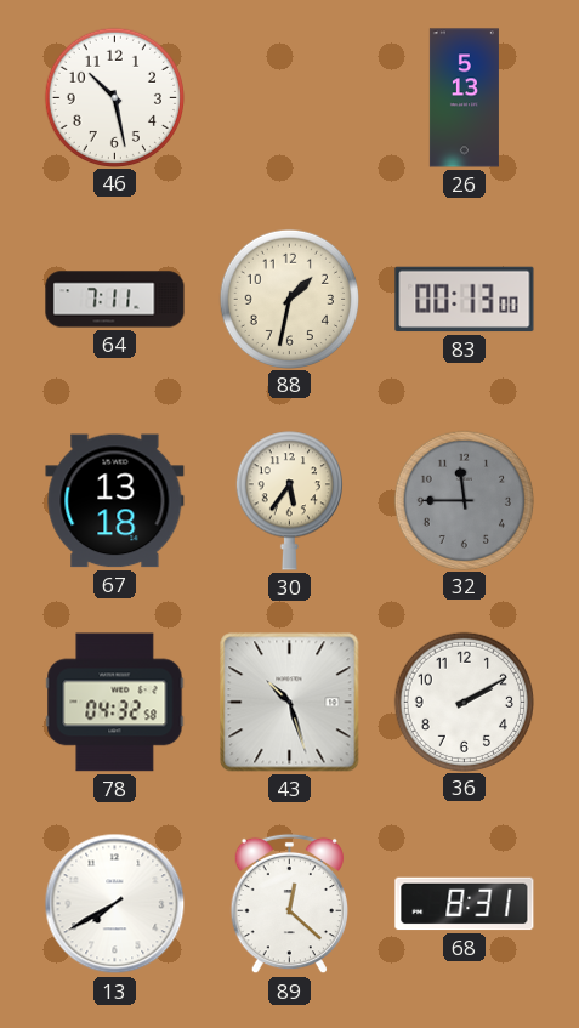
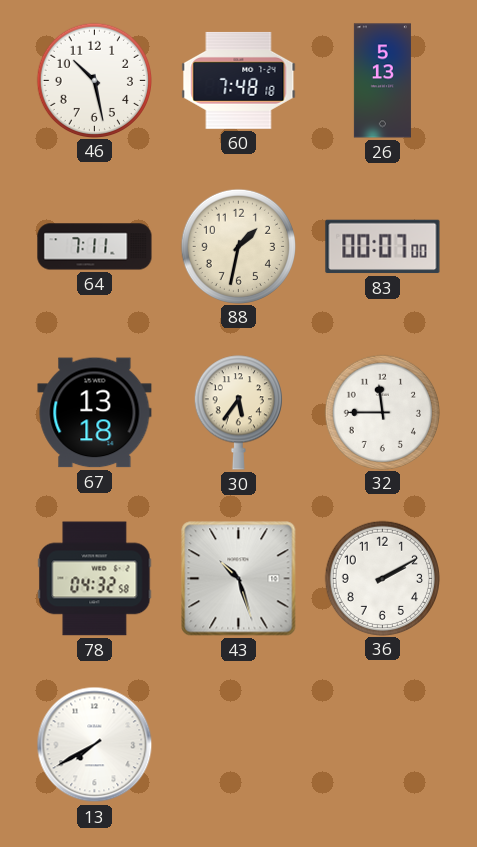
60: none -> 7:48 (239, 80)
83: 00:13 -> 00:07 (383, 247)
32 dial: grey -> white (382, 412)
89: 12:22 -> none (289, 904)
68: 8:31 -> none (465, 904)
